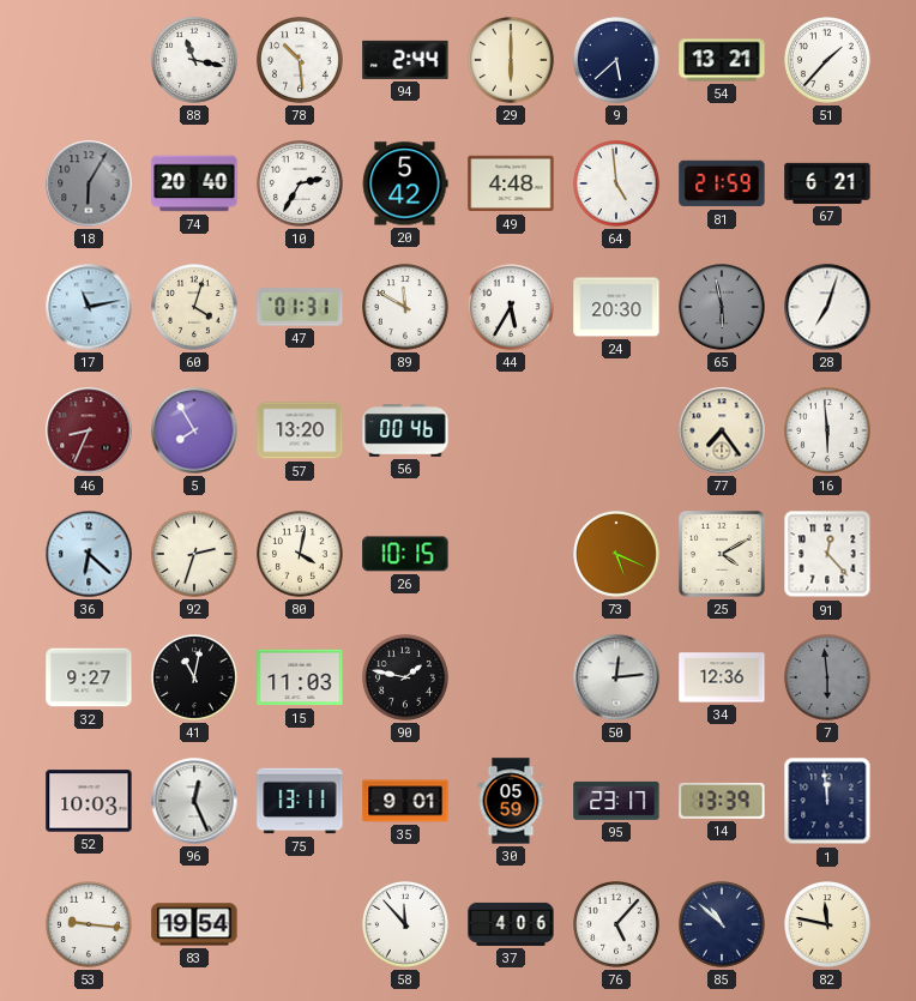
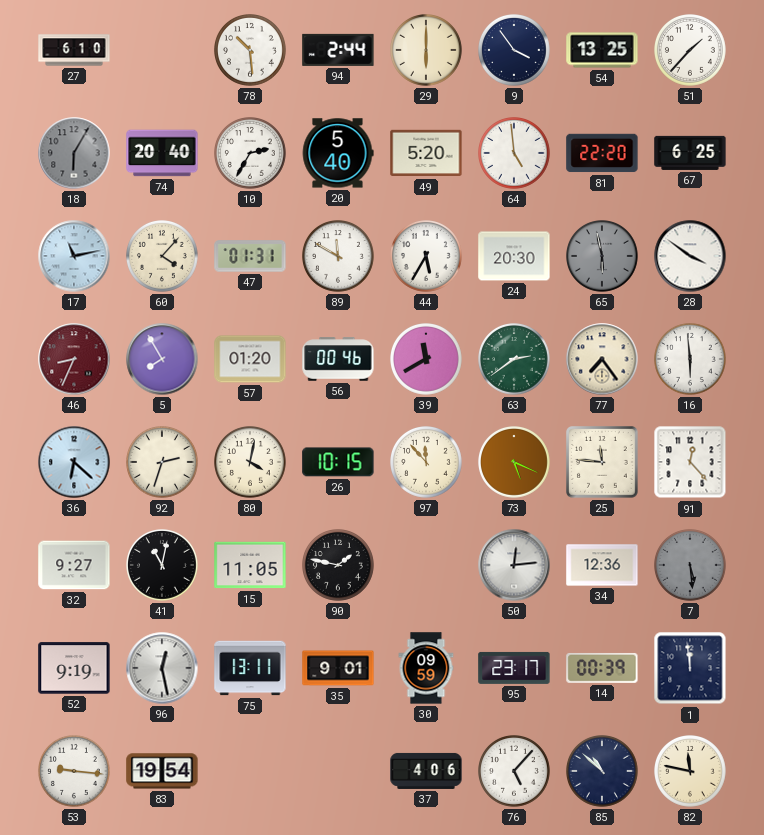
27: none -> 6:10 (74, 50)
88: 11:17 -> none (195, 61)
9: 5:38 -> 3:54 (515, 51)
54: 13:21 -> 13:25 (602, 50)
20: 5:42 -> 5:40 (338, 153)
49: 4:48 -> 5:20 (426, 153)
81: 21:59 -> 22:20 (602, 153)
67: 6:21 -> 6:25 (690, 153)
60: 4:03 -> 4:07 (163, 257)
28: 7:03 -> 3:51 (690, 256)
57: 13:20 -> 01:20 (250, 359)
39: none -> 11:40 (427, 360)
63: none -> 2:39 (515, 360)
97: none -> 11:53 (427, 463)
25: 4:10 -> 11:46 (603, 463)
15: 11:03 -> 11:05 (250, 565)
7: 5:59 -> 5:29 (691, 566)
52: 10:03 -> 9:19 (74, 668)
96: 12:26 -> 12:28 (162, 668)
30: 05:59 -> 09:59 (426, 668)
14: 13:39 -> 00:39 (602, 668)
58: 11:53 -> none (406, 925)
